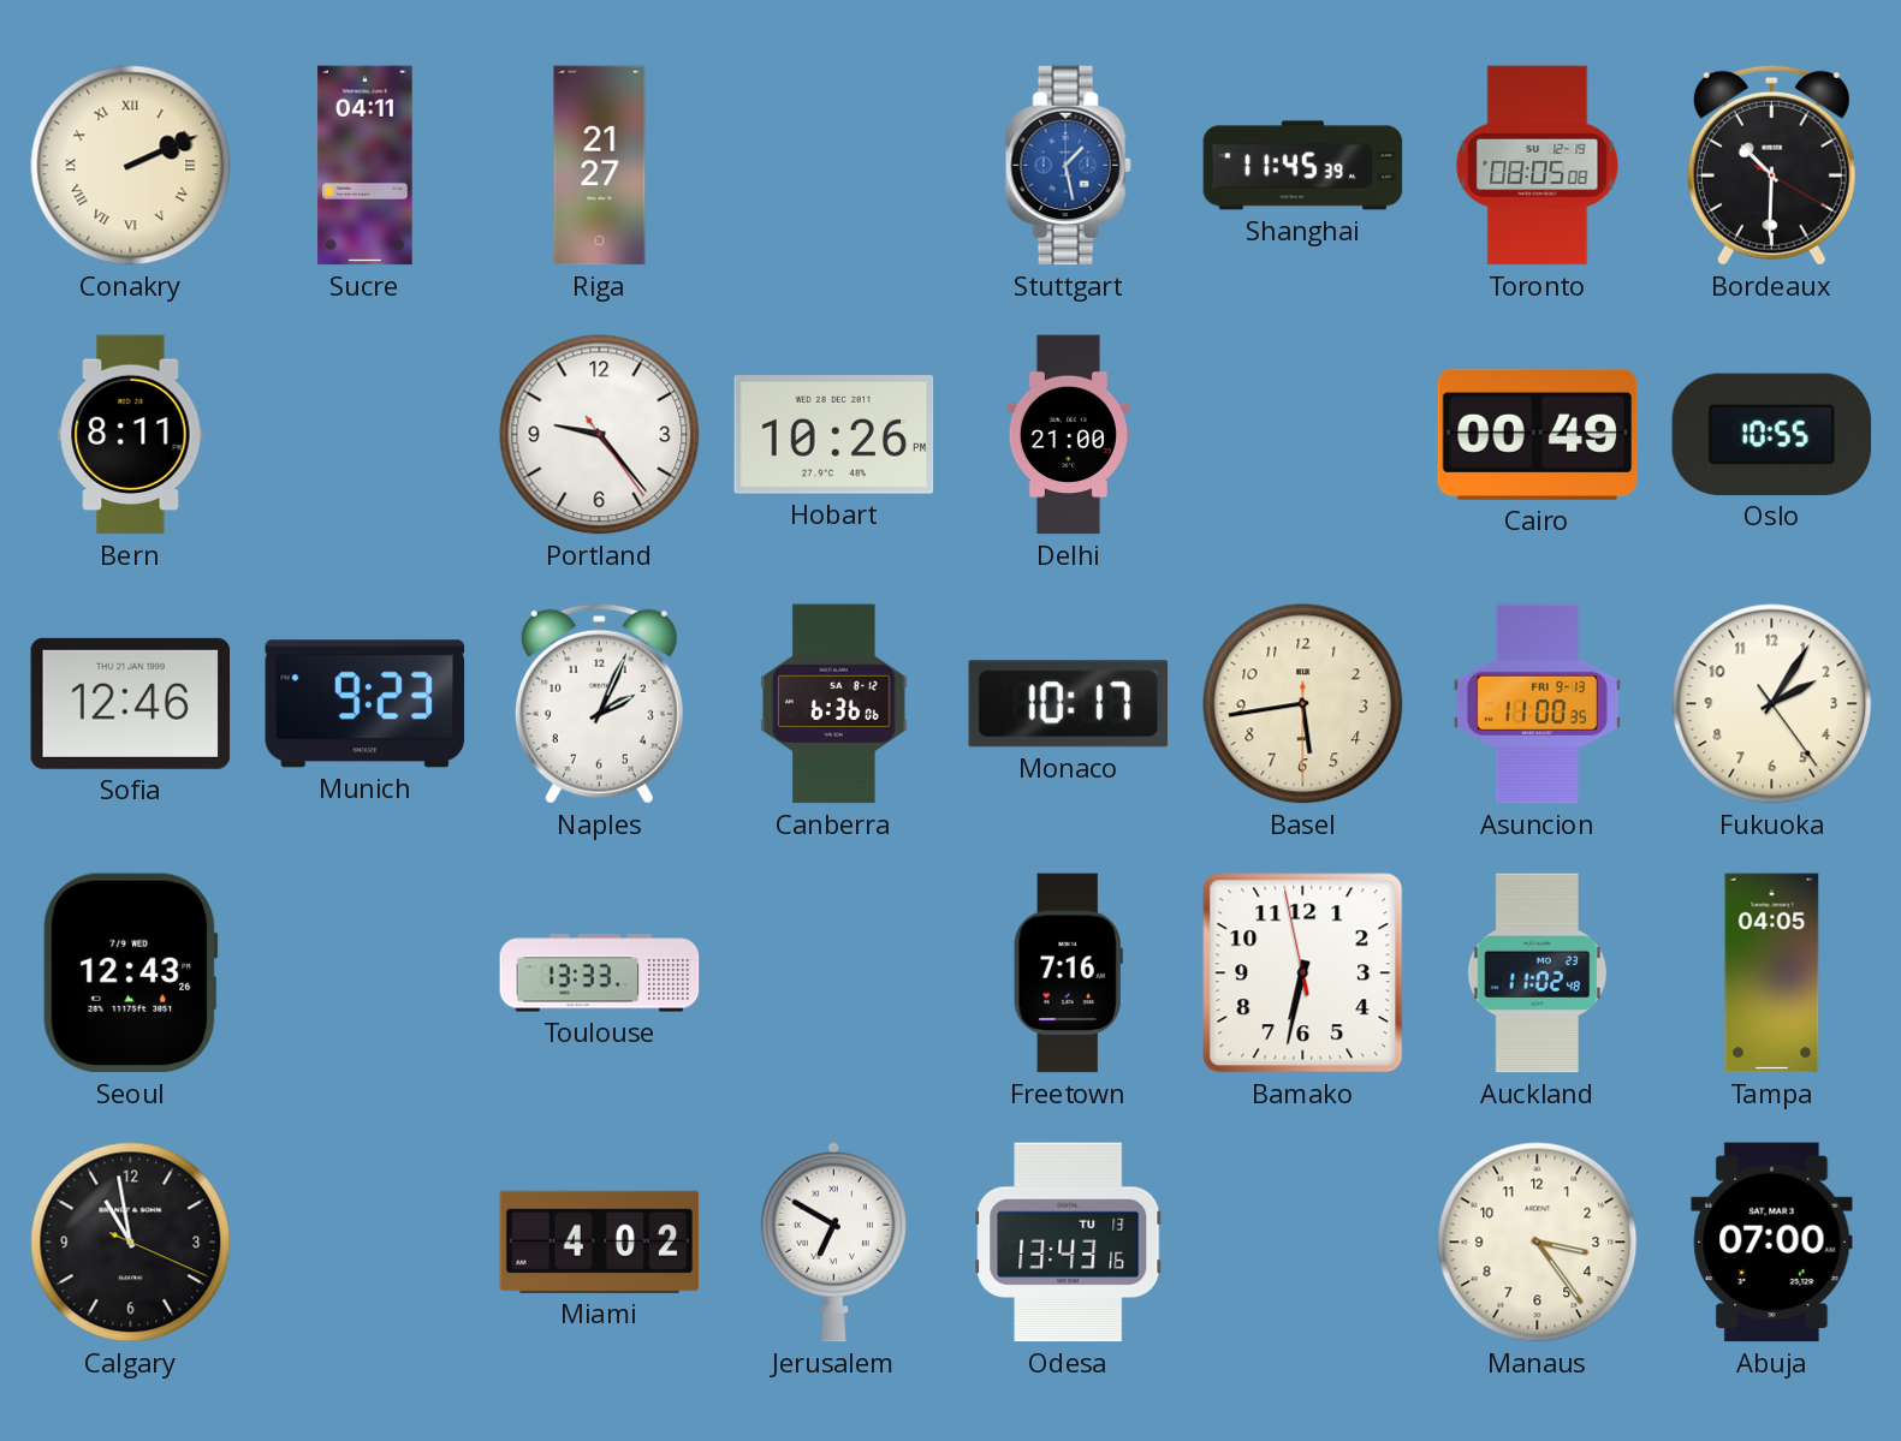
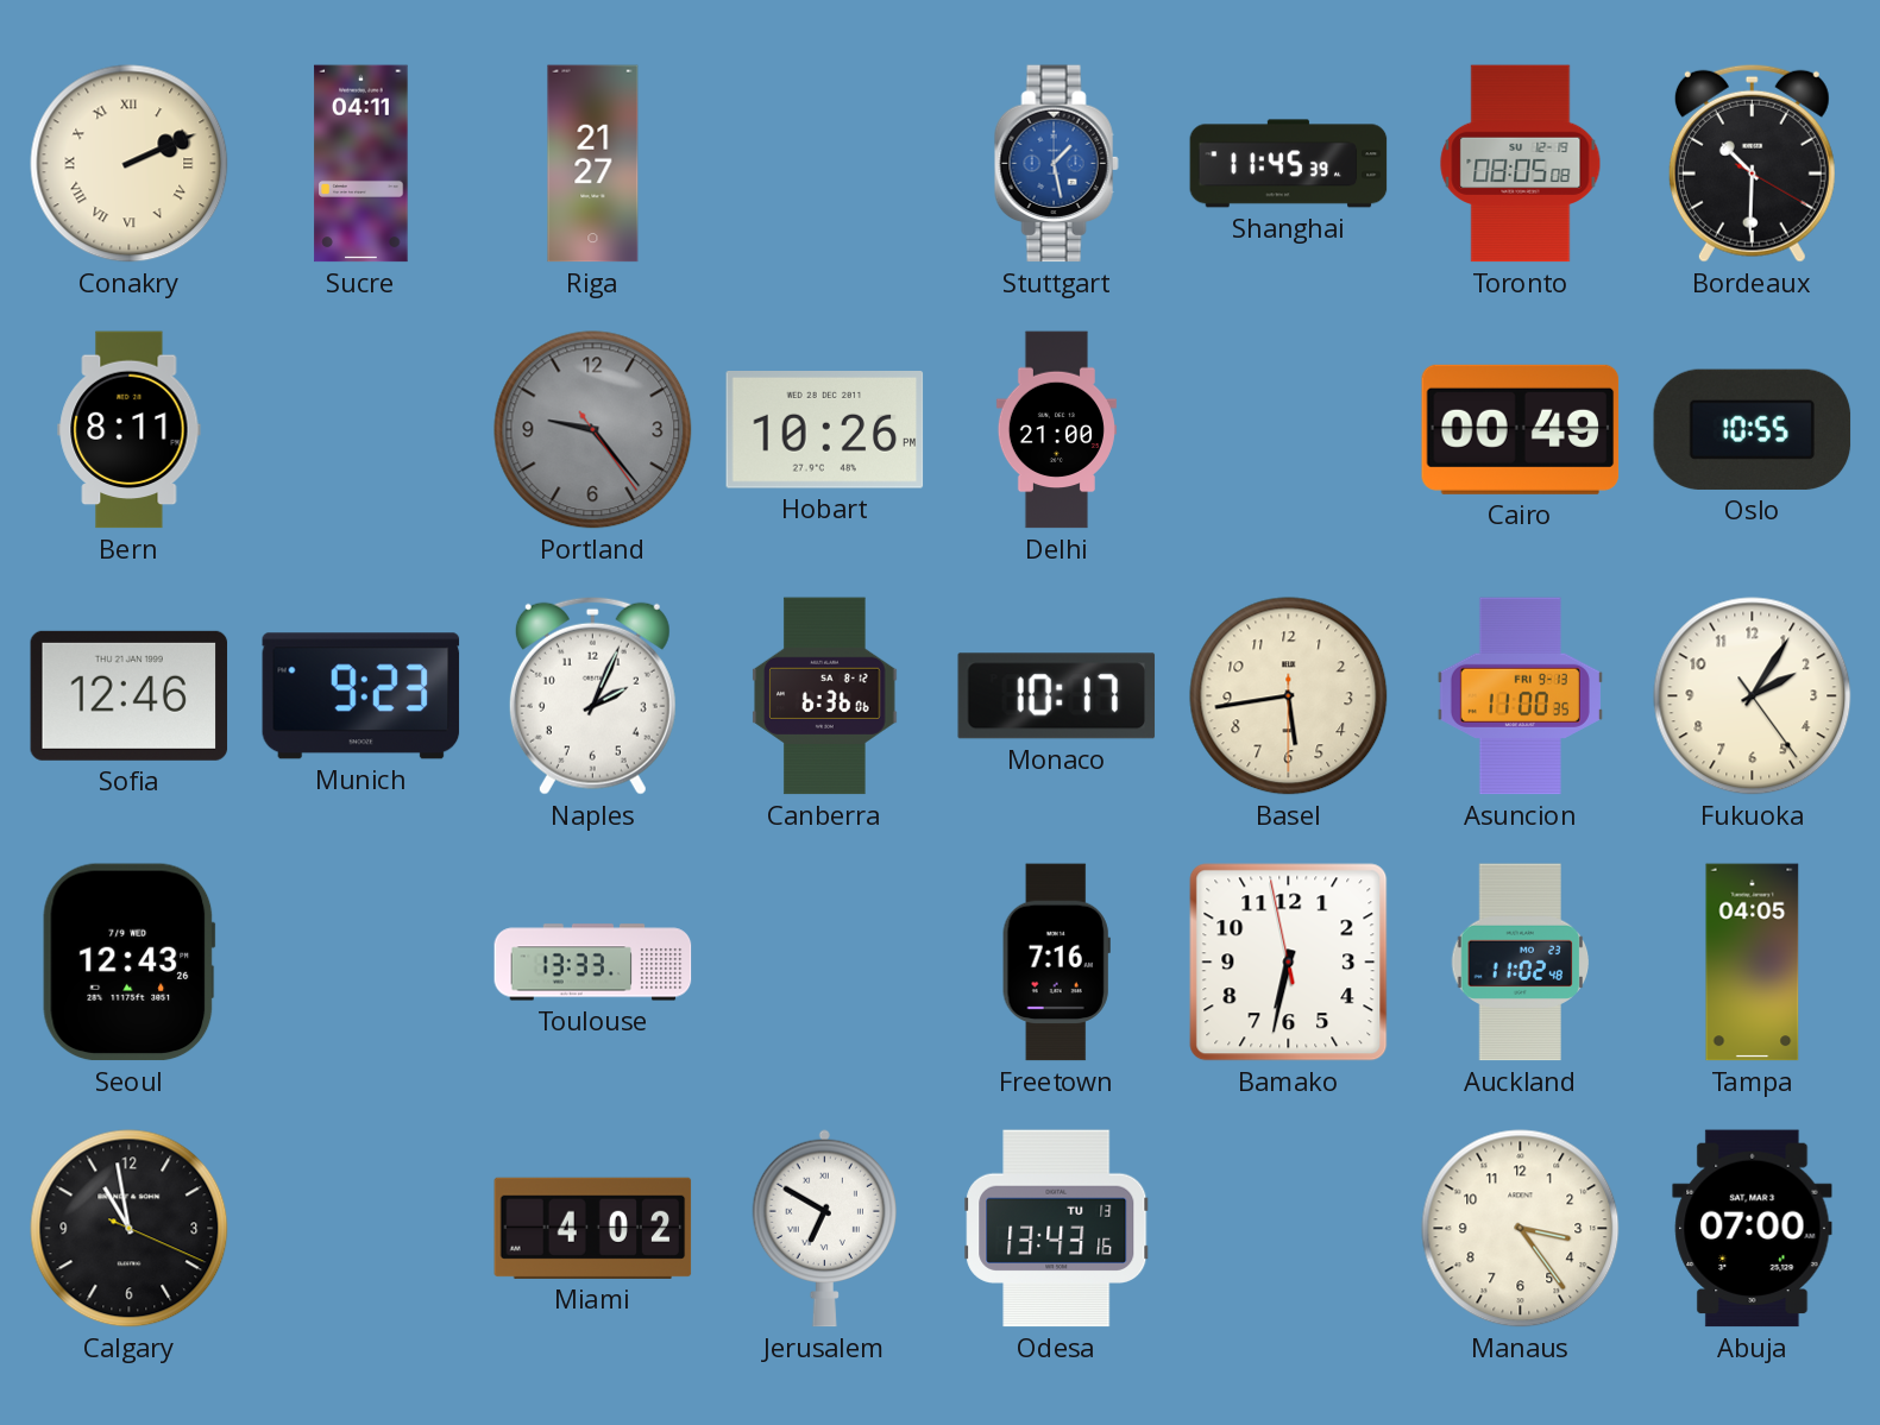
Portland dial: white -> grey (593, 430)
